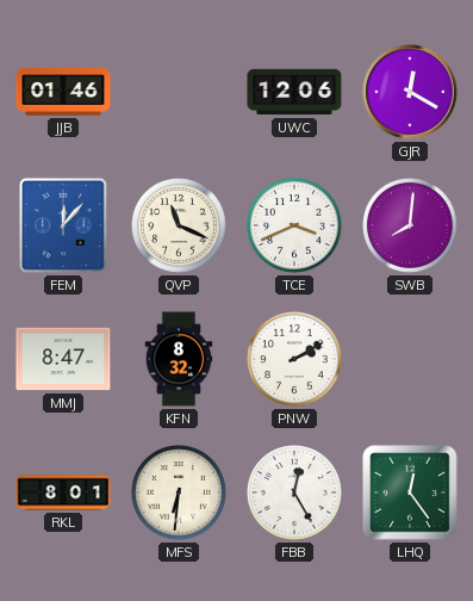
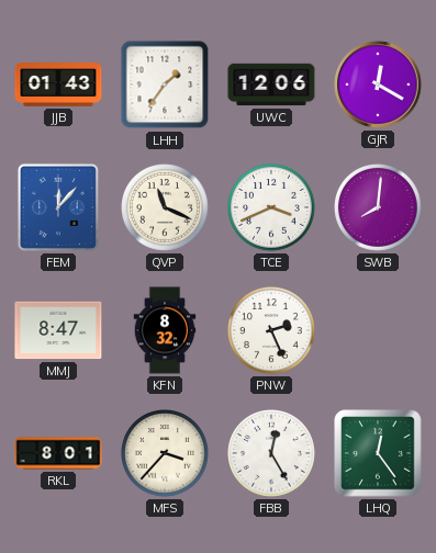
JJB: 01:46 -> 01:43 (58, 86)
LHH: none -> 1:36 (165, 84)
PNW: 2:10 -> 2:26 (272, 331)
MFS: 6:31 -> 3:37 (166, 454)
